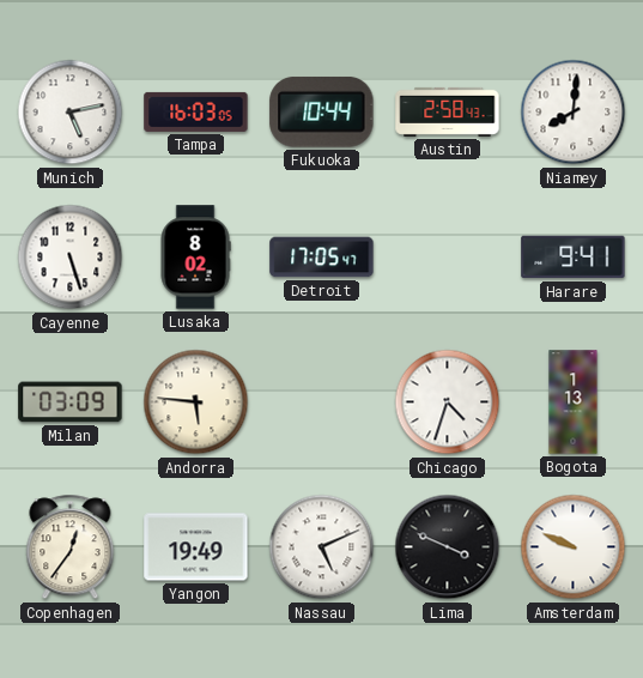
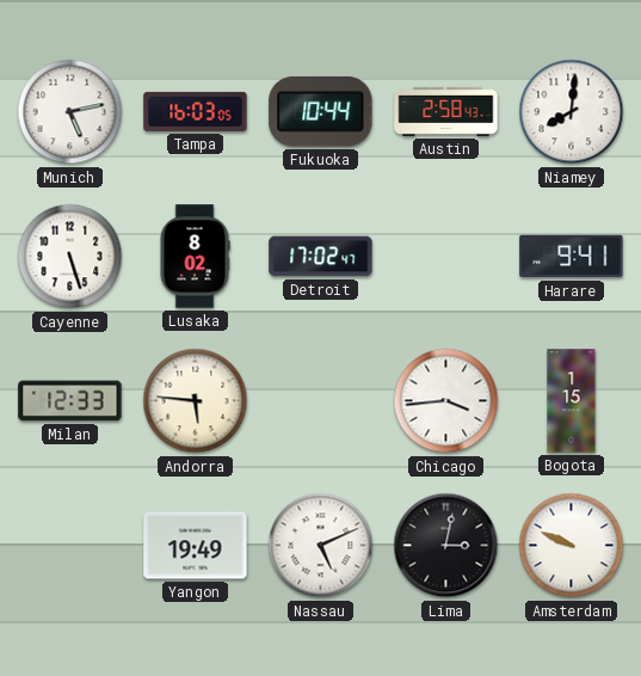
Detroit: 17:05 -> 17:02 (321, 257)
Milan: 03:09 -> 12:33 (70, 401)
Chicago: 4:33 -> 3:44 (446, 401)
Bogota: 1:13 -> 1:15 (572, 401)
Copenhagen: 12:36 -> none (71, 547)
Lima: 3:49 -> 3:02 (446, 546)
